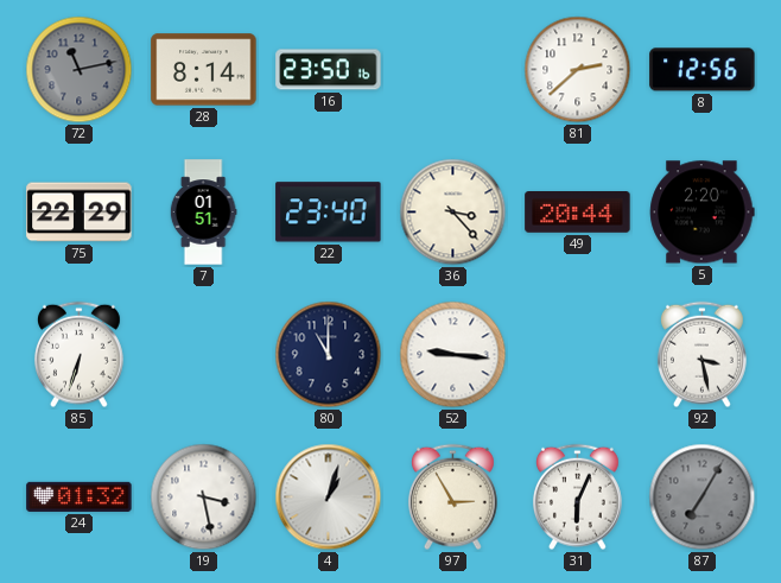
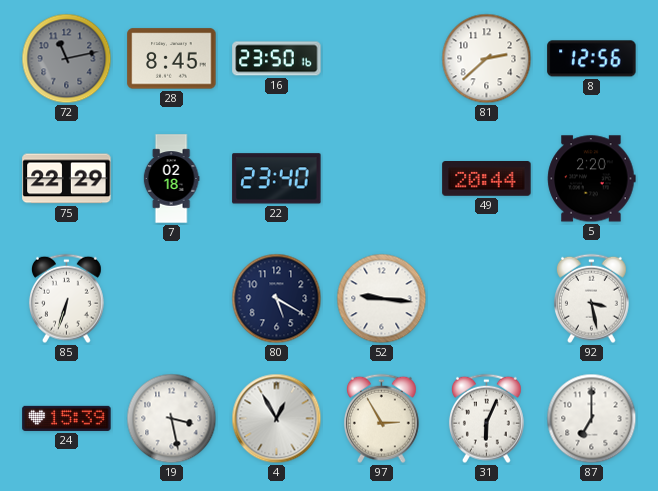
28: 8:14 -> 8:45 (172, 59)
7: 01:51 -> 02:18 (171, 179)
36: 3:23 -> none (453, 213)
80: 11:00 -> 5:20 (277, 299)
24: 01:32 -> 15:39 (67, 418)
4: 1:03 -> 12:55 (277, 419)
87: 7:05 -> 7:00 (592, 419)
87 dial: grey -> white (592, 419)
